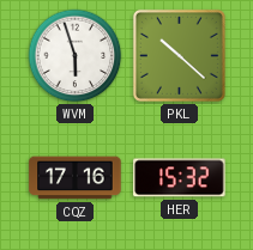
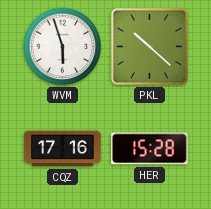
HER: 15:32 -> 15:28 (150, 149)
